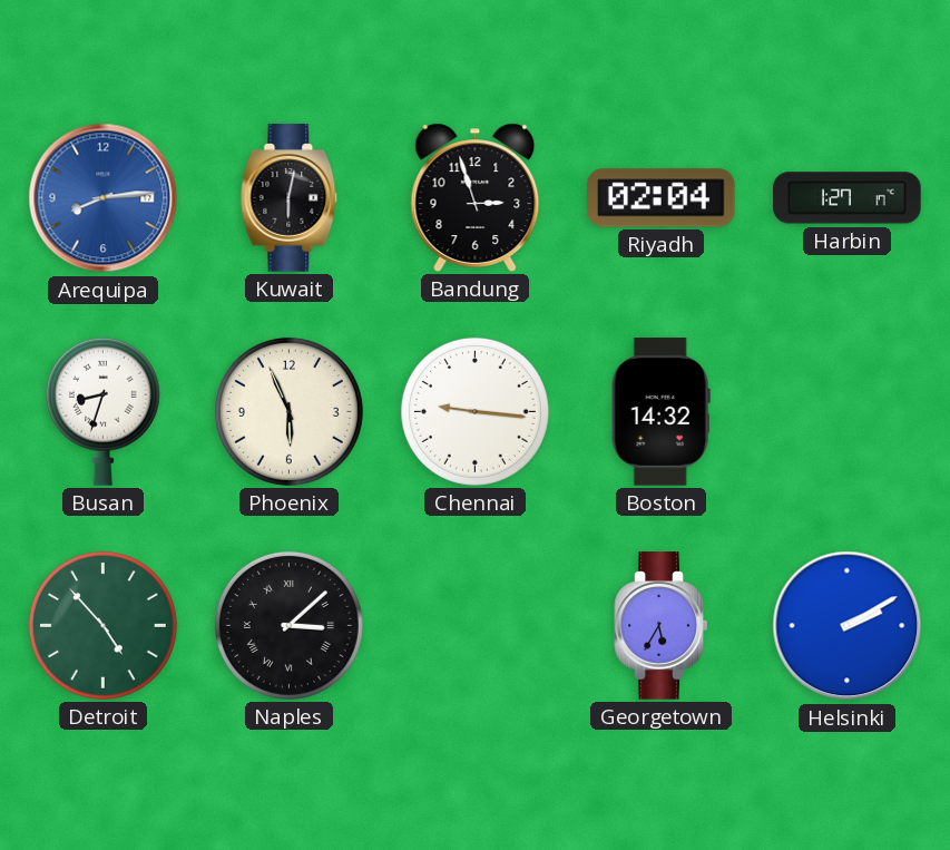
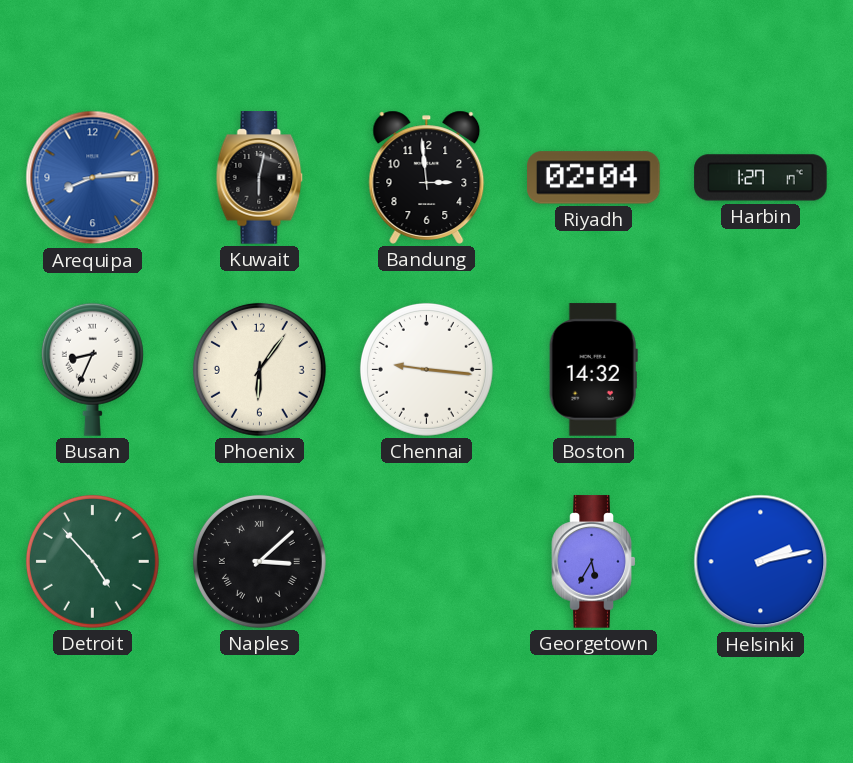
Bandung: 2:57 -> 2:59 (427, 177)
Busan: 8:33 -> 8:34 (92, 369)
Phoenix: 5:56 -> 6:06 (259, 369)
Helsinki: 2:10 -> 2:13 (761, 562)
